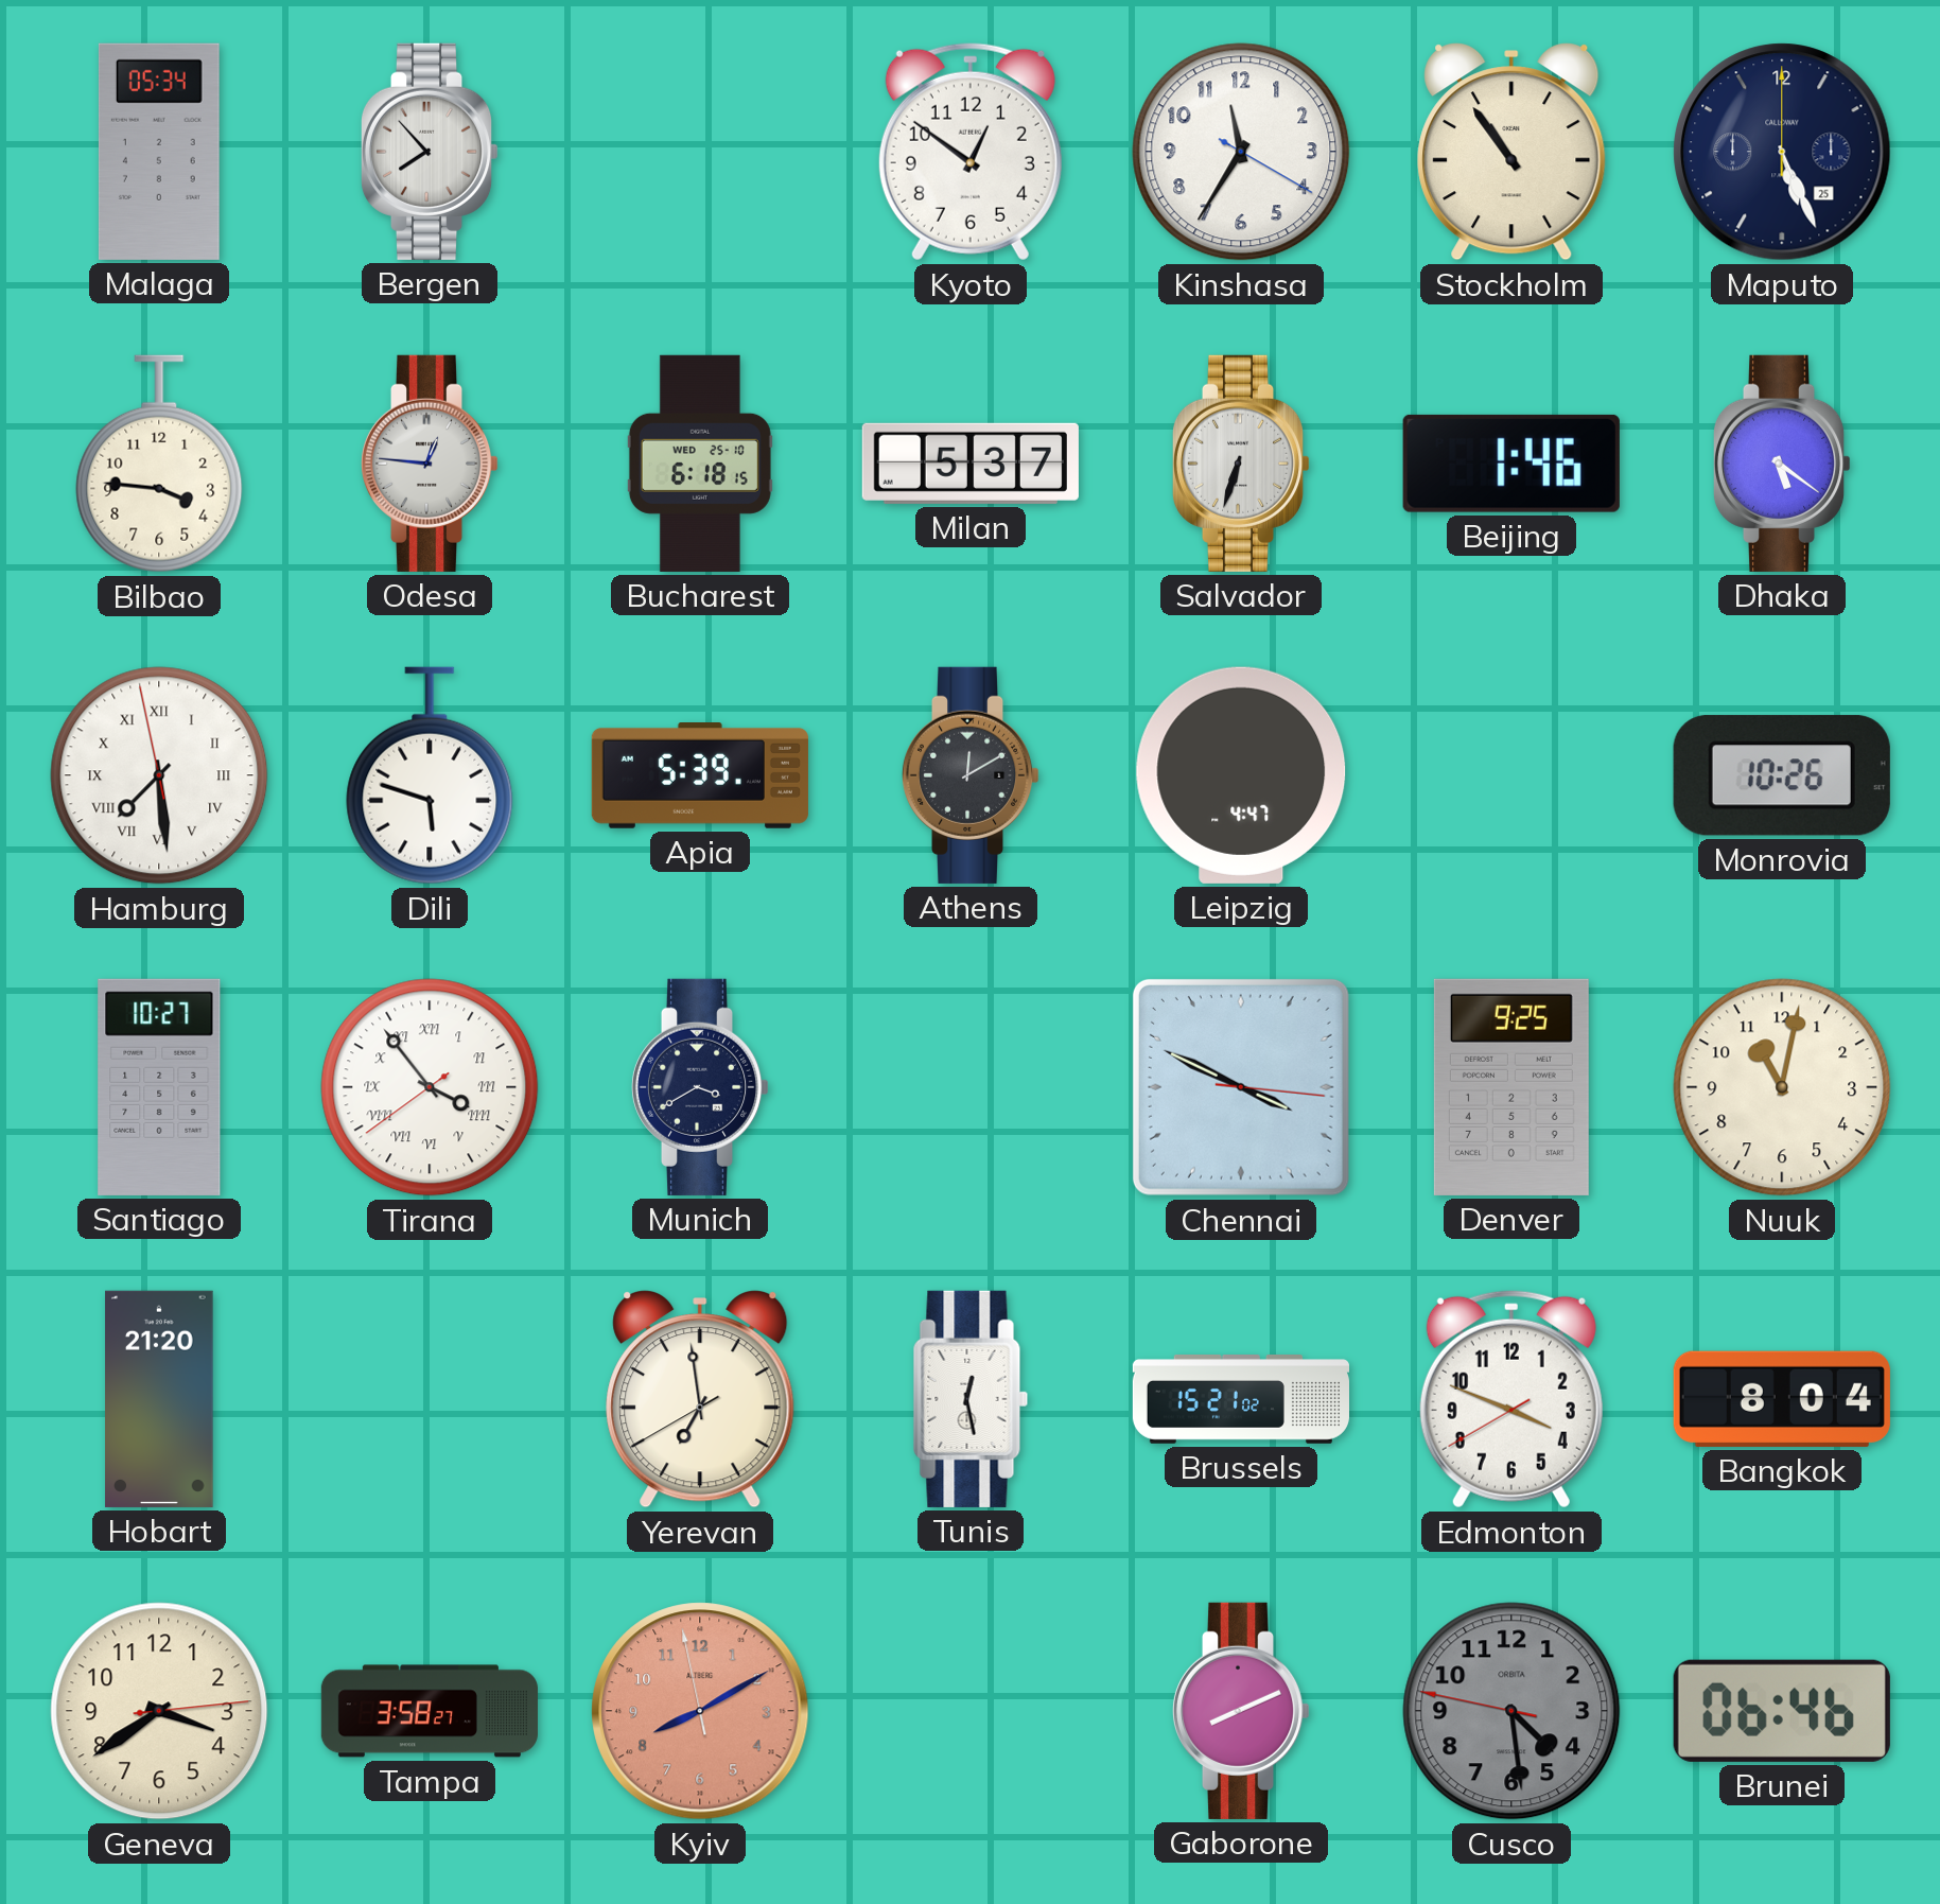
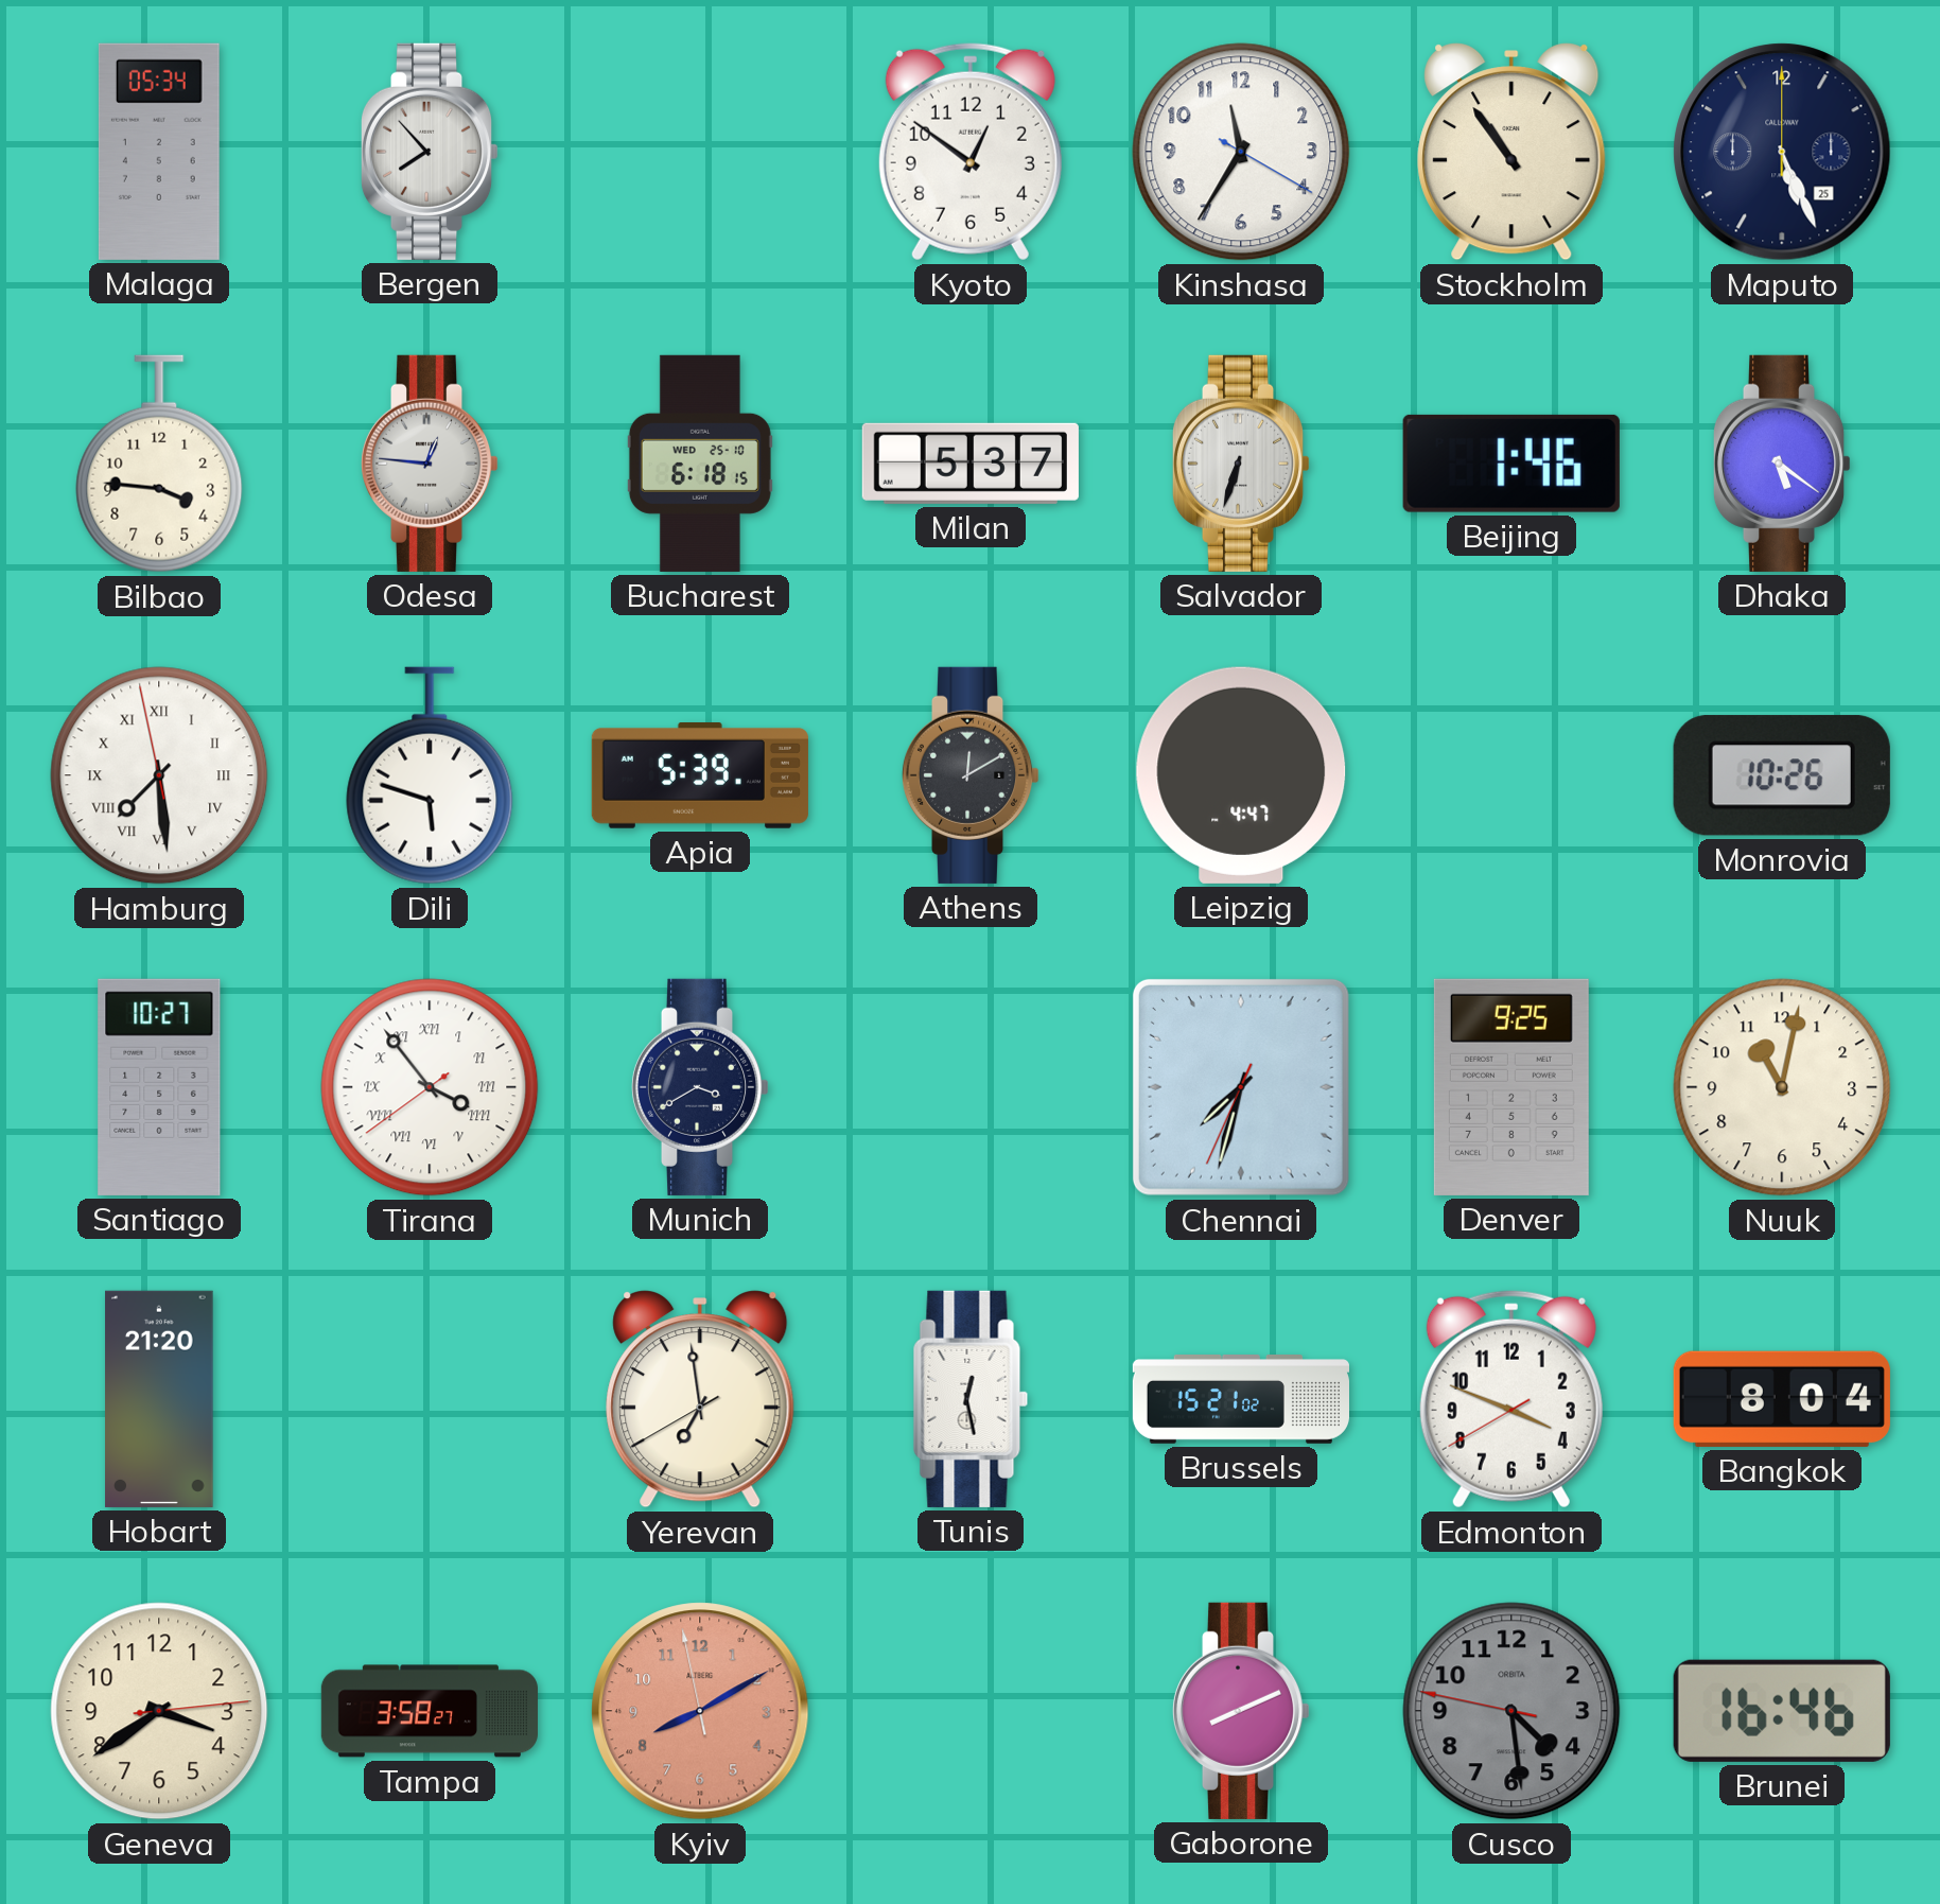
Chennai: 3:49 -> 7:32 (1241, 1087)
Brunei: 06:46 -> 16:46 (1782, 1711)
